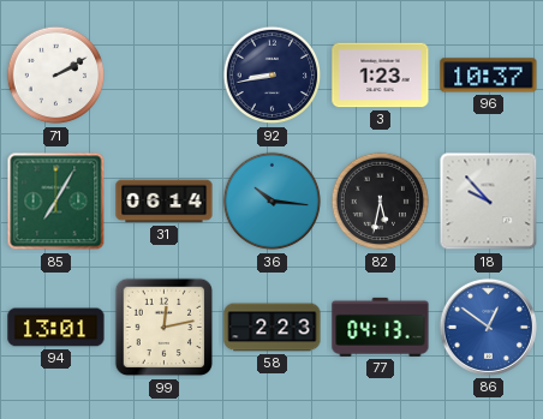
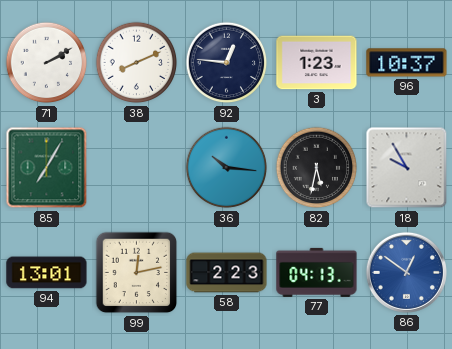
38: none -> 8:11 (137, 63)
92: 8:43 -> 12:46 (227, 63)
31: 06:14 -> none (165, 202)
18: 9:53 -> 9:55 (407, 168)
